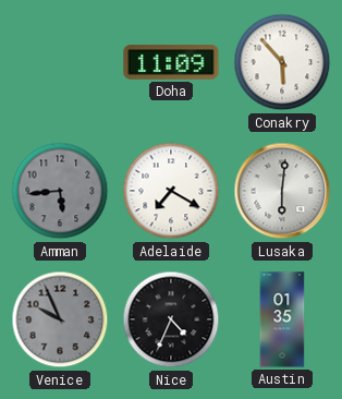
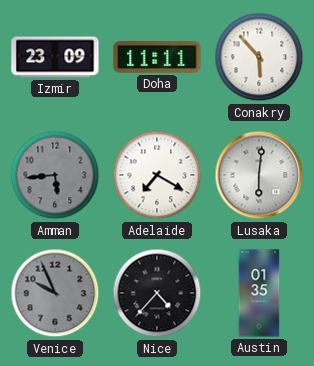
Izmir: none -> 23:09 (55, 57)
Doha: 11:09 -> 11:11 (157, 58)
Nice: 4:34 -> 4:37 (157, 293)
